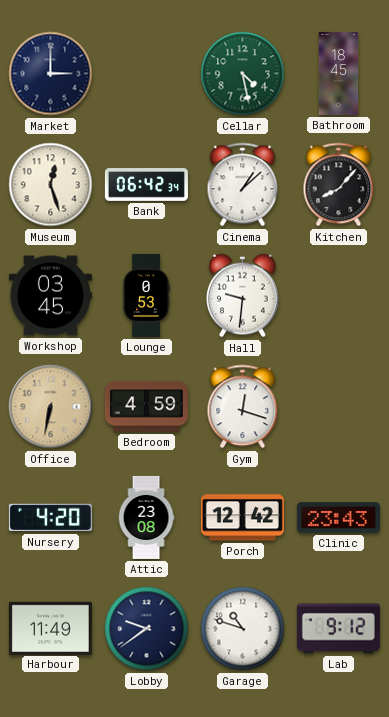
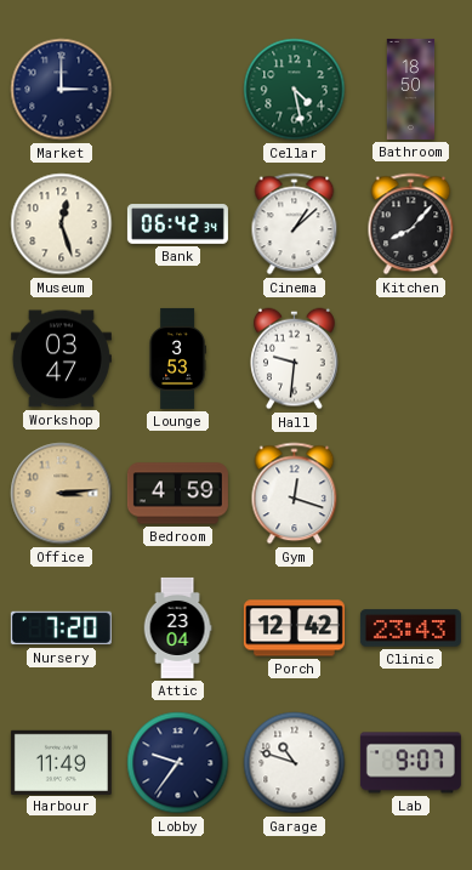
Bathroom: 18:45 -> 18:50 (411, 89)
Workshop: 03:45 -> 03:47 (61, 359)
Lounge: 0:53 -> 3:53 (177, 358)
Office: 6:32 -> 3:14 (62, 494)
Nursery: 4:20 -> 7:20 (61, 629)
Attic: 23:08 -> 23:04 (177, 627)
Lobby: 9:39 -> 9:36 (178, 763)
Lab: 9:12 -> 9:07 (410, 763)
